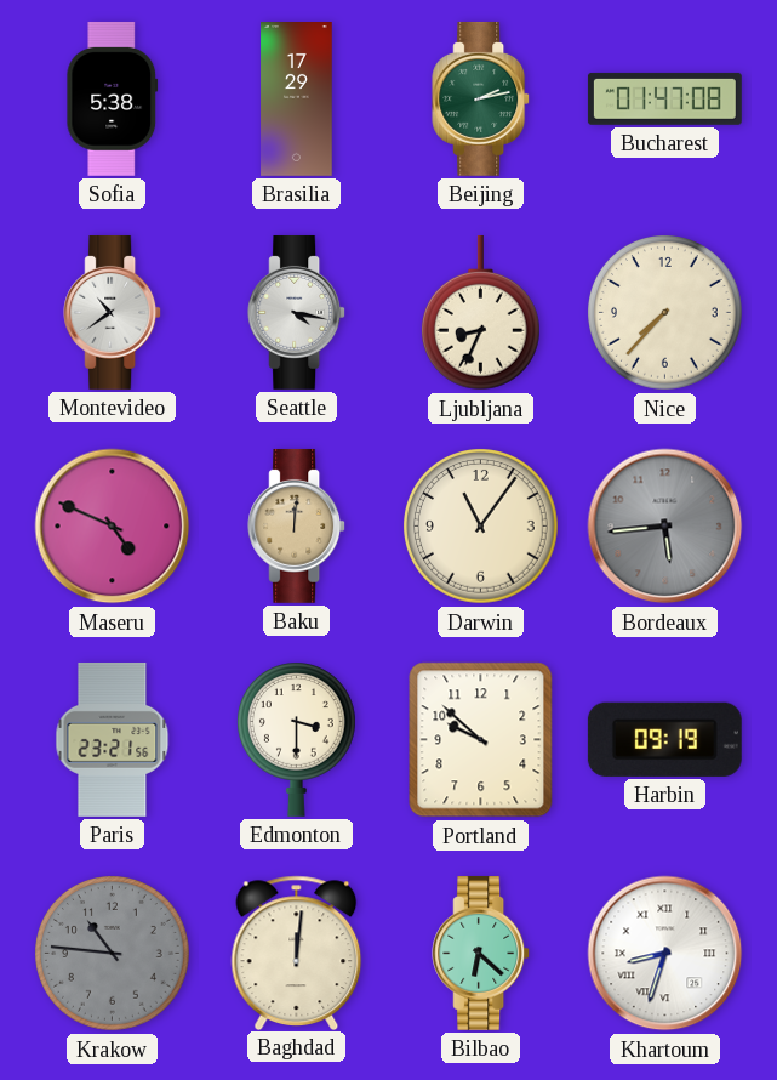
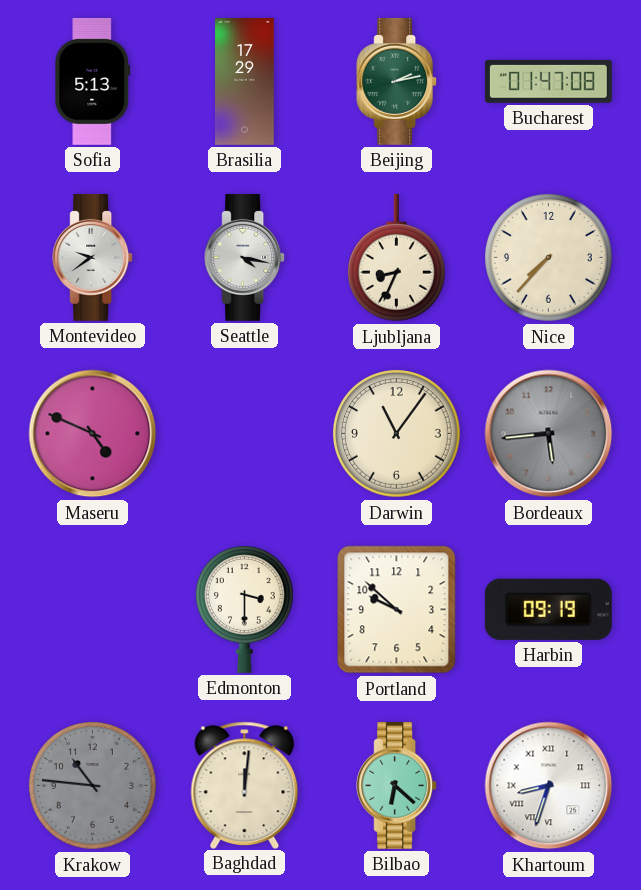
Sofia: 5:38 -> 5:13 (93, 81)
Montevideo: 10:39 -> 9:39 (93, 257)
Baku: 12:01 -> none (297, 525)
Paris: 23:21 -> none (113, 739)
